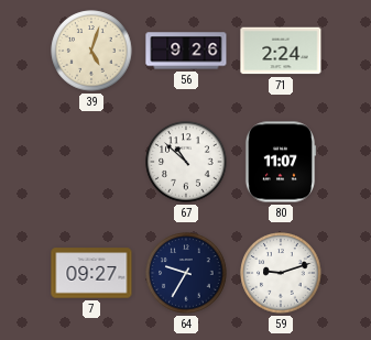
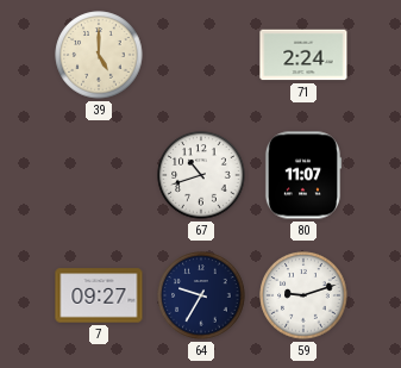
39: 5:03 -> 5:00 (99, 55)
56: 9:26 -> none (186, 51)
67: 10:52 -> 10:42 (201, 175)
